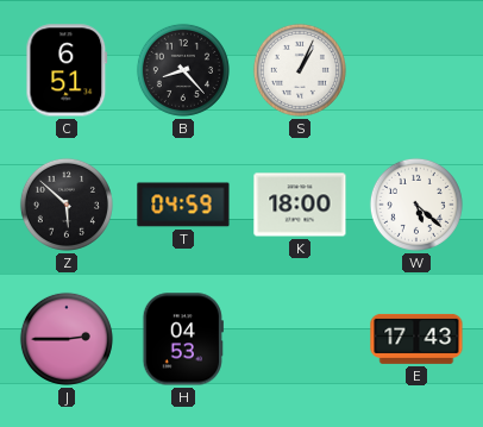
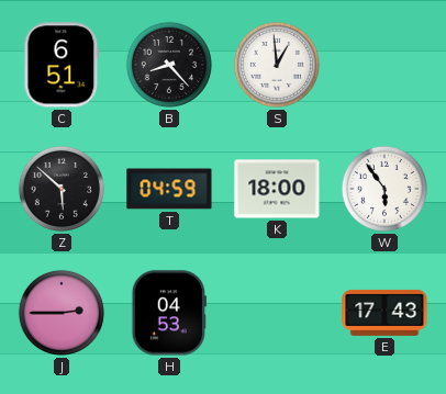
S: 1:04 -> 12:59 (277, 65)
W: 5:22 -> 5:54 (384, 189)
